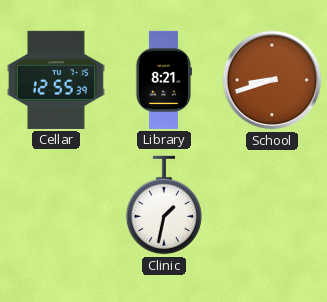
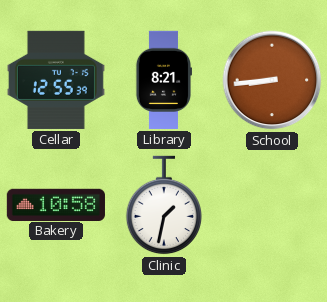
School: 8:42 -> 8:44 (272, 80)
Bakery: none -> 10:58 (56, 204)
